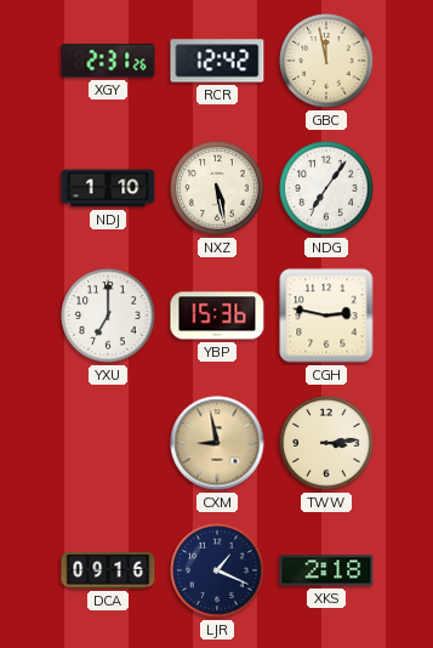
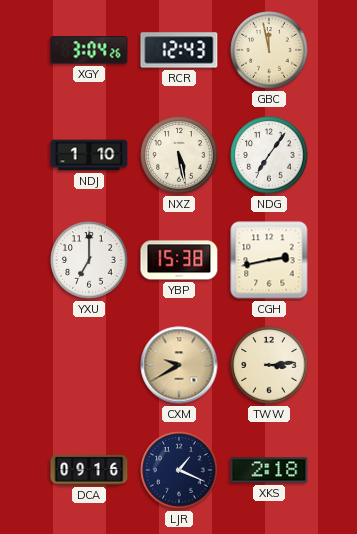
XGY: 2:31 -> 3:04 (89, 50)
RCR: 12:42 -> 12:43 (179, 50)
YBP: 15:36 -> 15:38 (179, 260)
CGH: 2:47 -> 2:43 (269, 260)
CXM: 8:58 -> 9:40 (179, 365)
